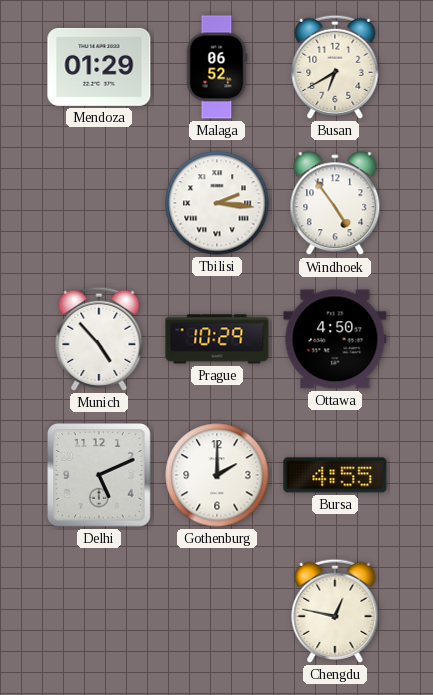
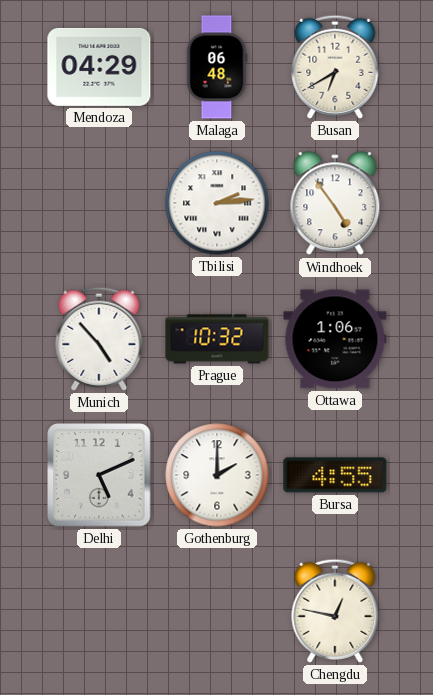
Mendoza: 01:29 -> 04:29 (99, 67)
Malaga: 06:52 -> 06:48 (217, 67)
Tbilisi: 2:16 -> 2:14 (217, 203)
Prague: 10:29 -> 10:32 (217, 339)
Ottawa: 4:50 -> 1:06 (335, 339)
